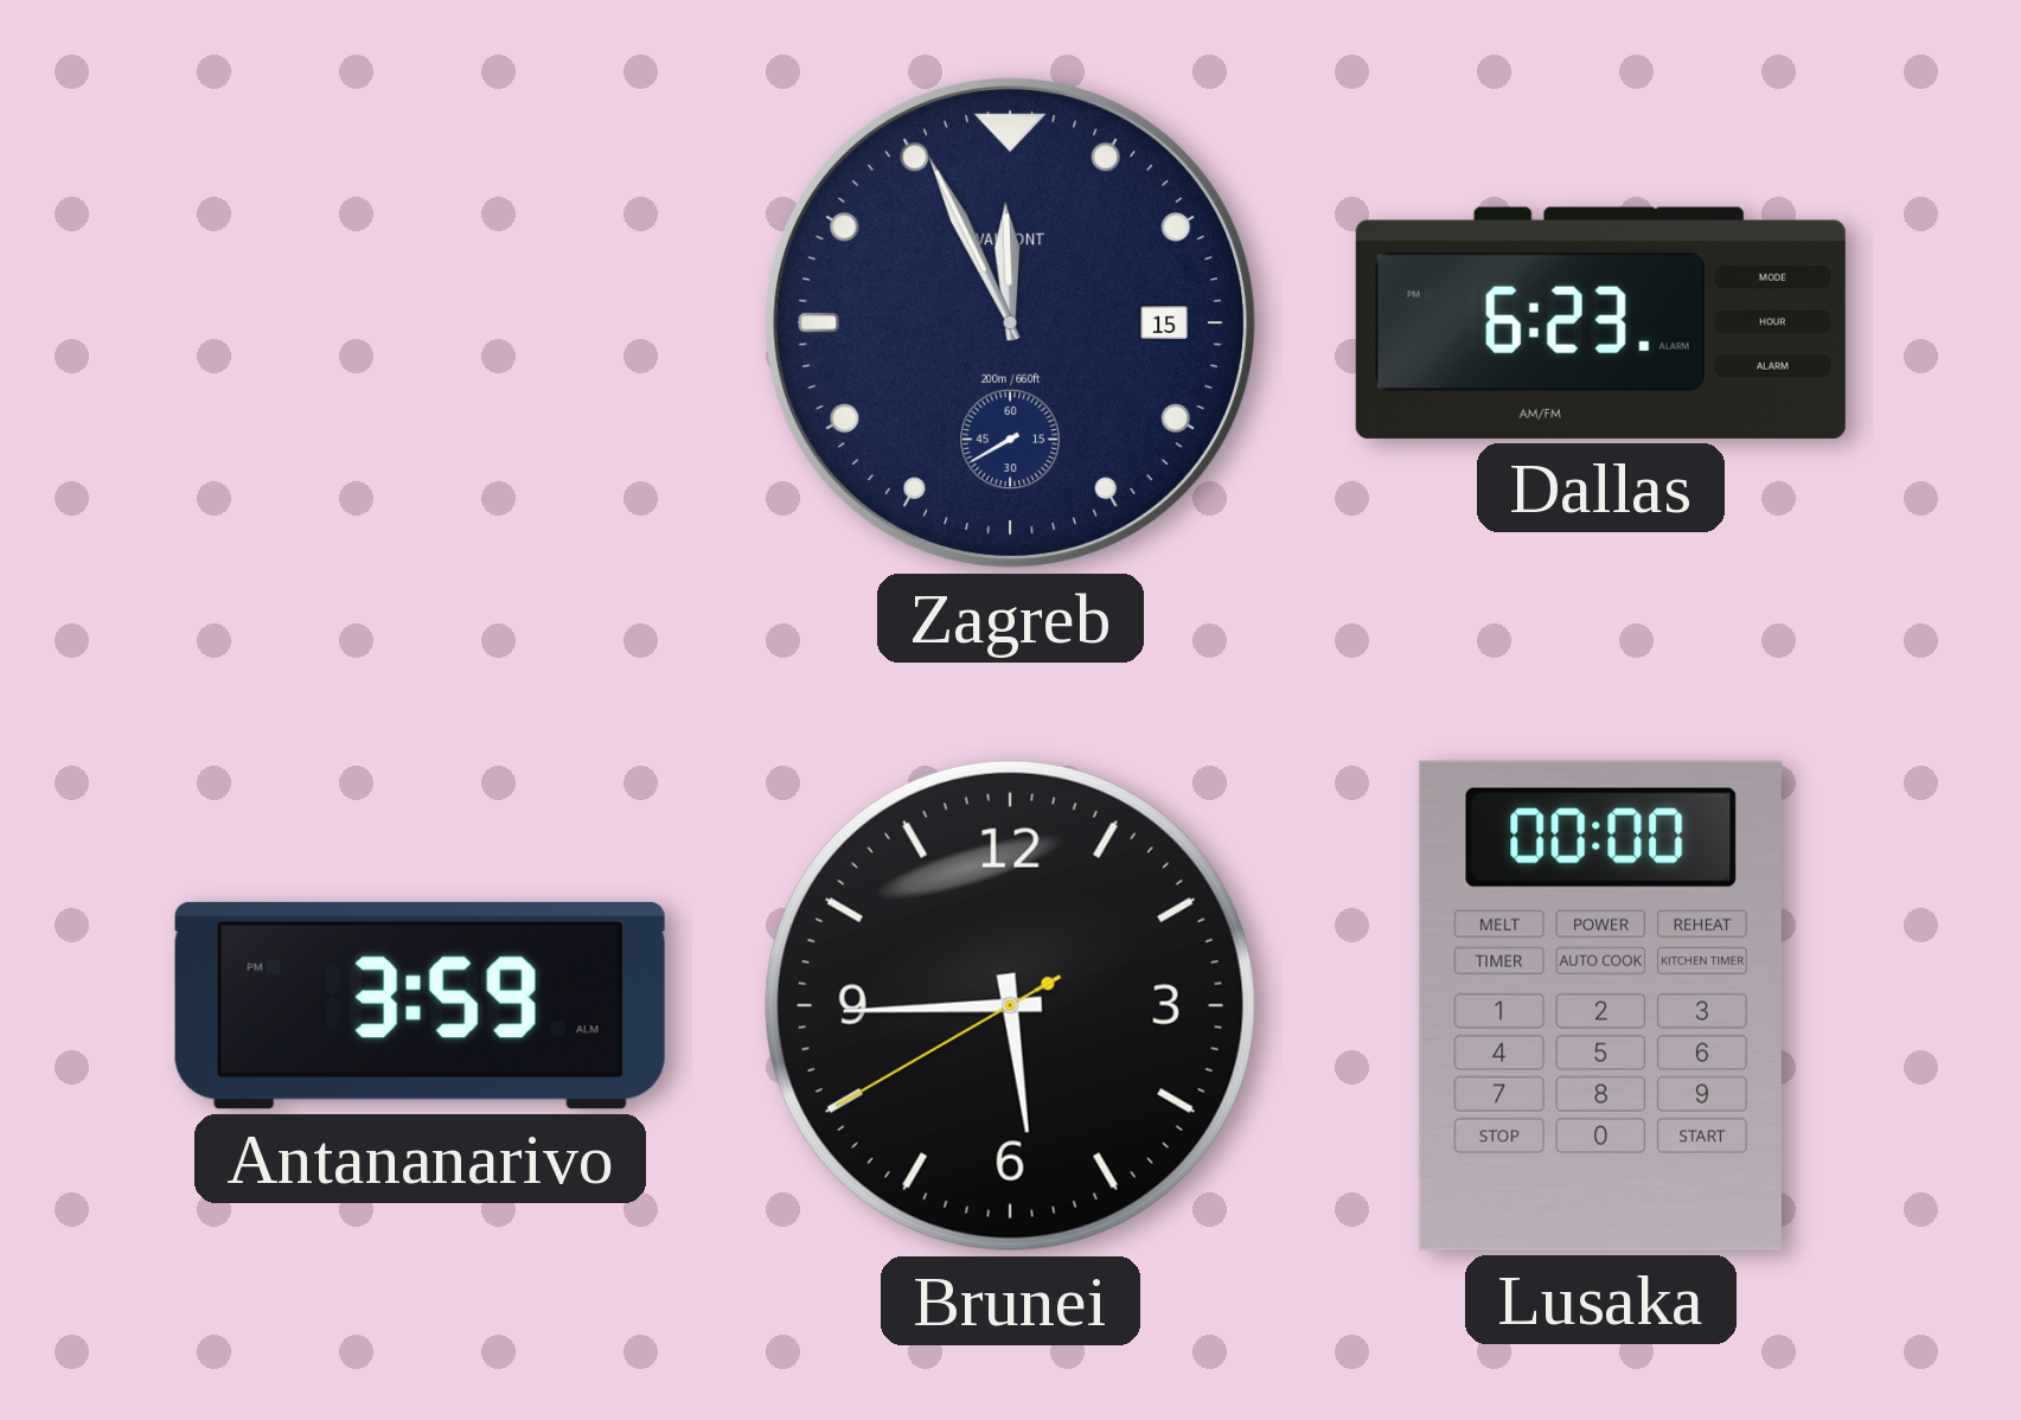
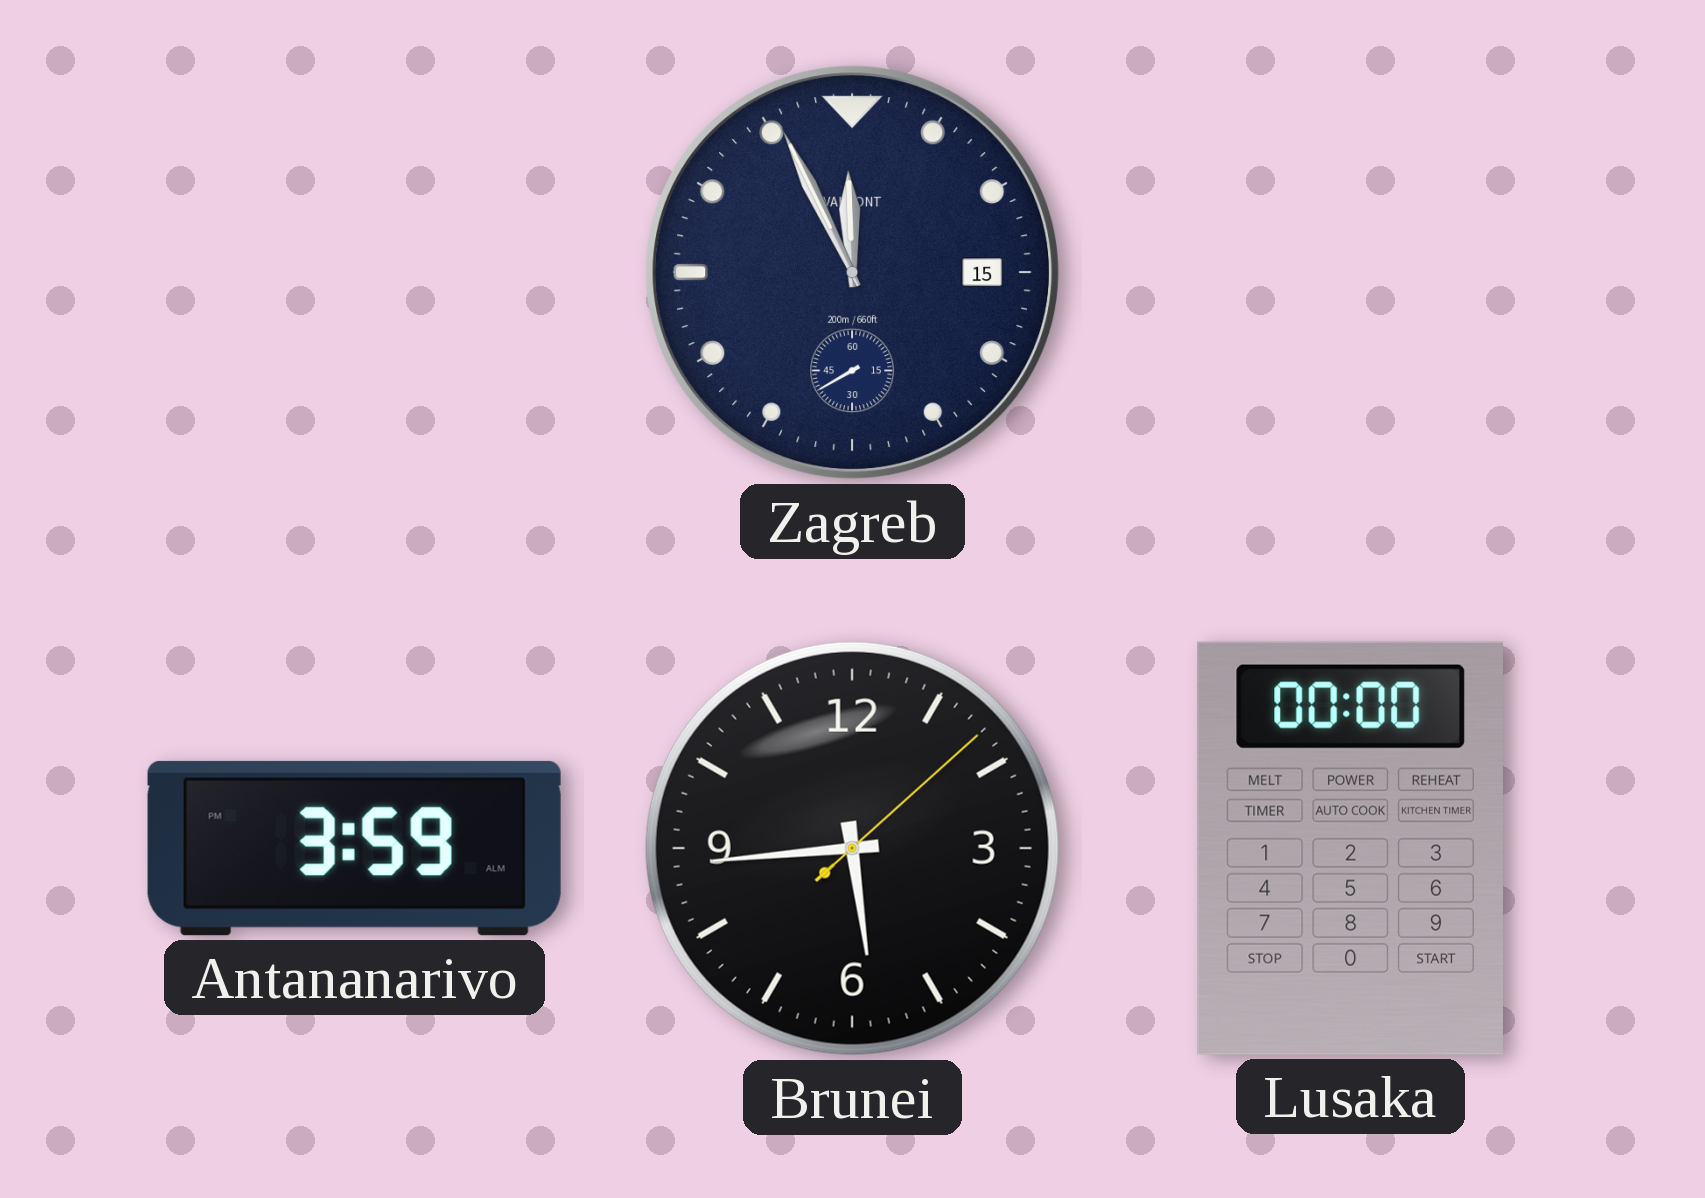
Dallas: 6:23 -> none (1600, 322)
Brunei: 5:44:40 -> 5:44:08 (852, 848)
